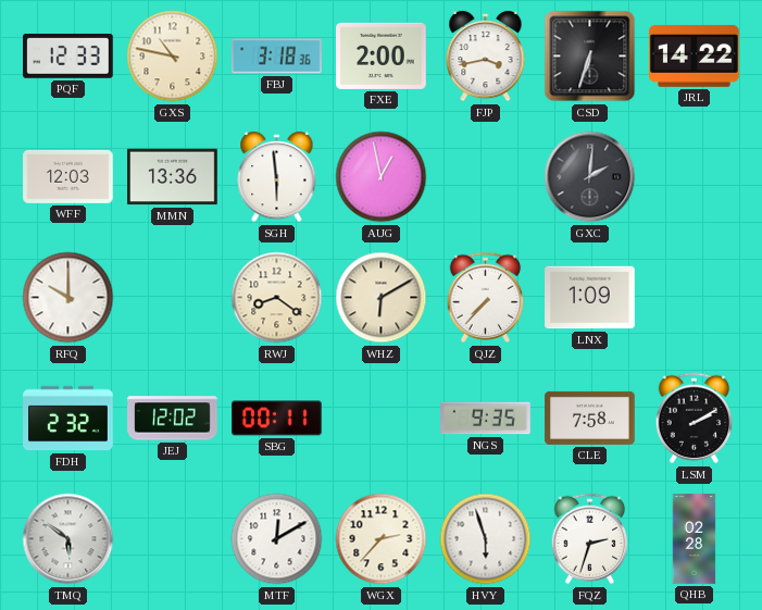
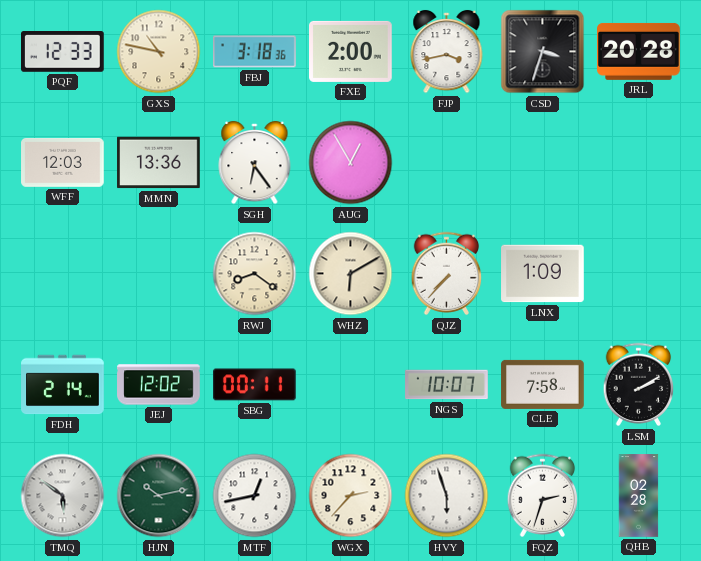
CSD: 6:33 -> 3:33 (543, 52)
JRL: 14:22 -> 20:28 (639, 51)
SGH: 5:59 -> 6:24 (255, 163)
AUG: 12:58 -> 12:55 (351, 163)
GXC: 2:01 -> none (590, 177)
RFQ: 10:00 -> none (68, 298)
FDH: 2:32 -> 2:14 (63, 385)
NGS: 9:35 -> 10:07 (447, 385)
HJN: none -> 10:13 (159, 496)
MTF: 12:10 -> 12:43 (255, 496)
